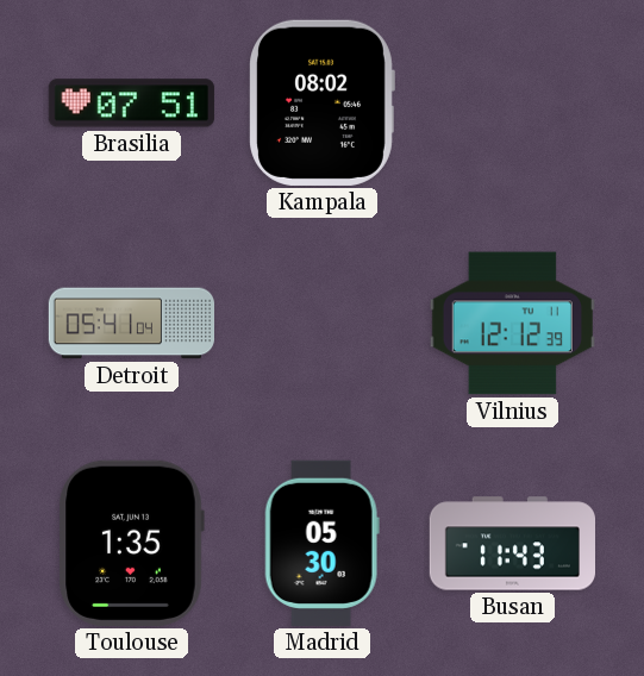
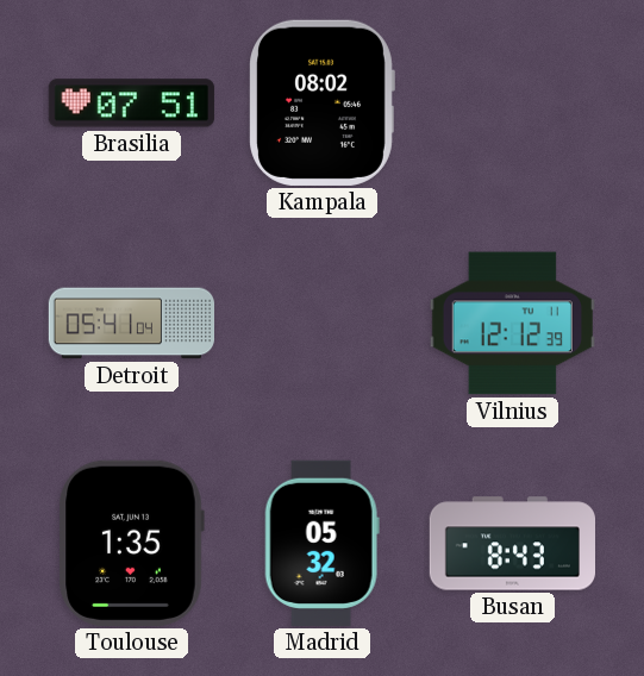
Madrid: 05:30 -> 05:32 (321, 543)
Busan: 11:43 -> 8:43 (512, 544)
